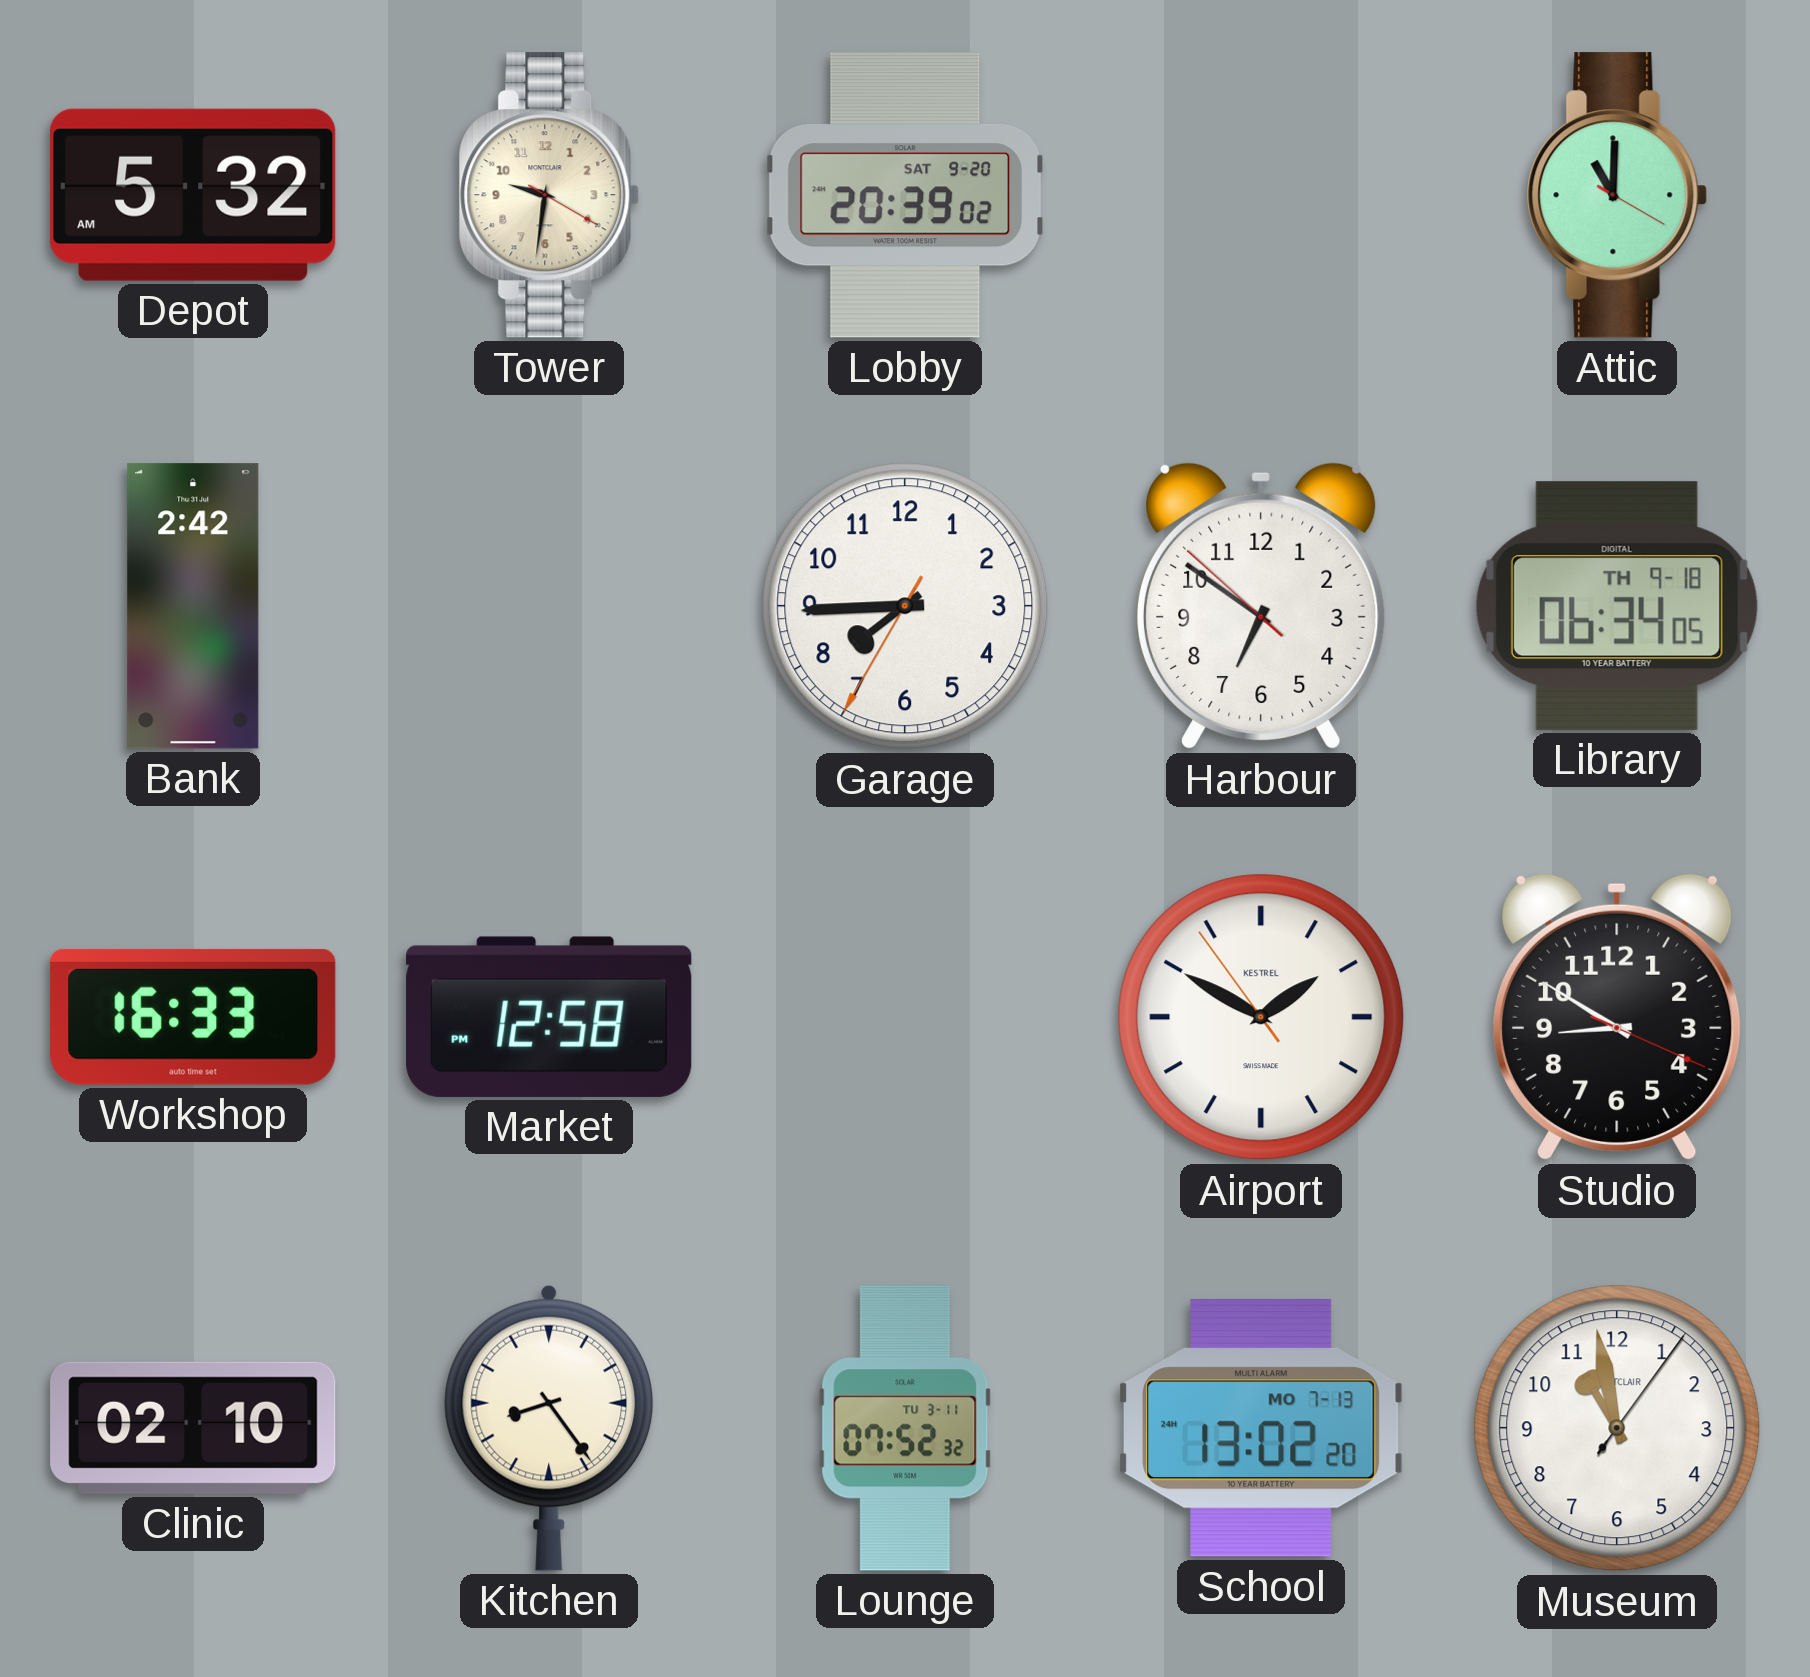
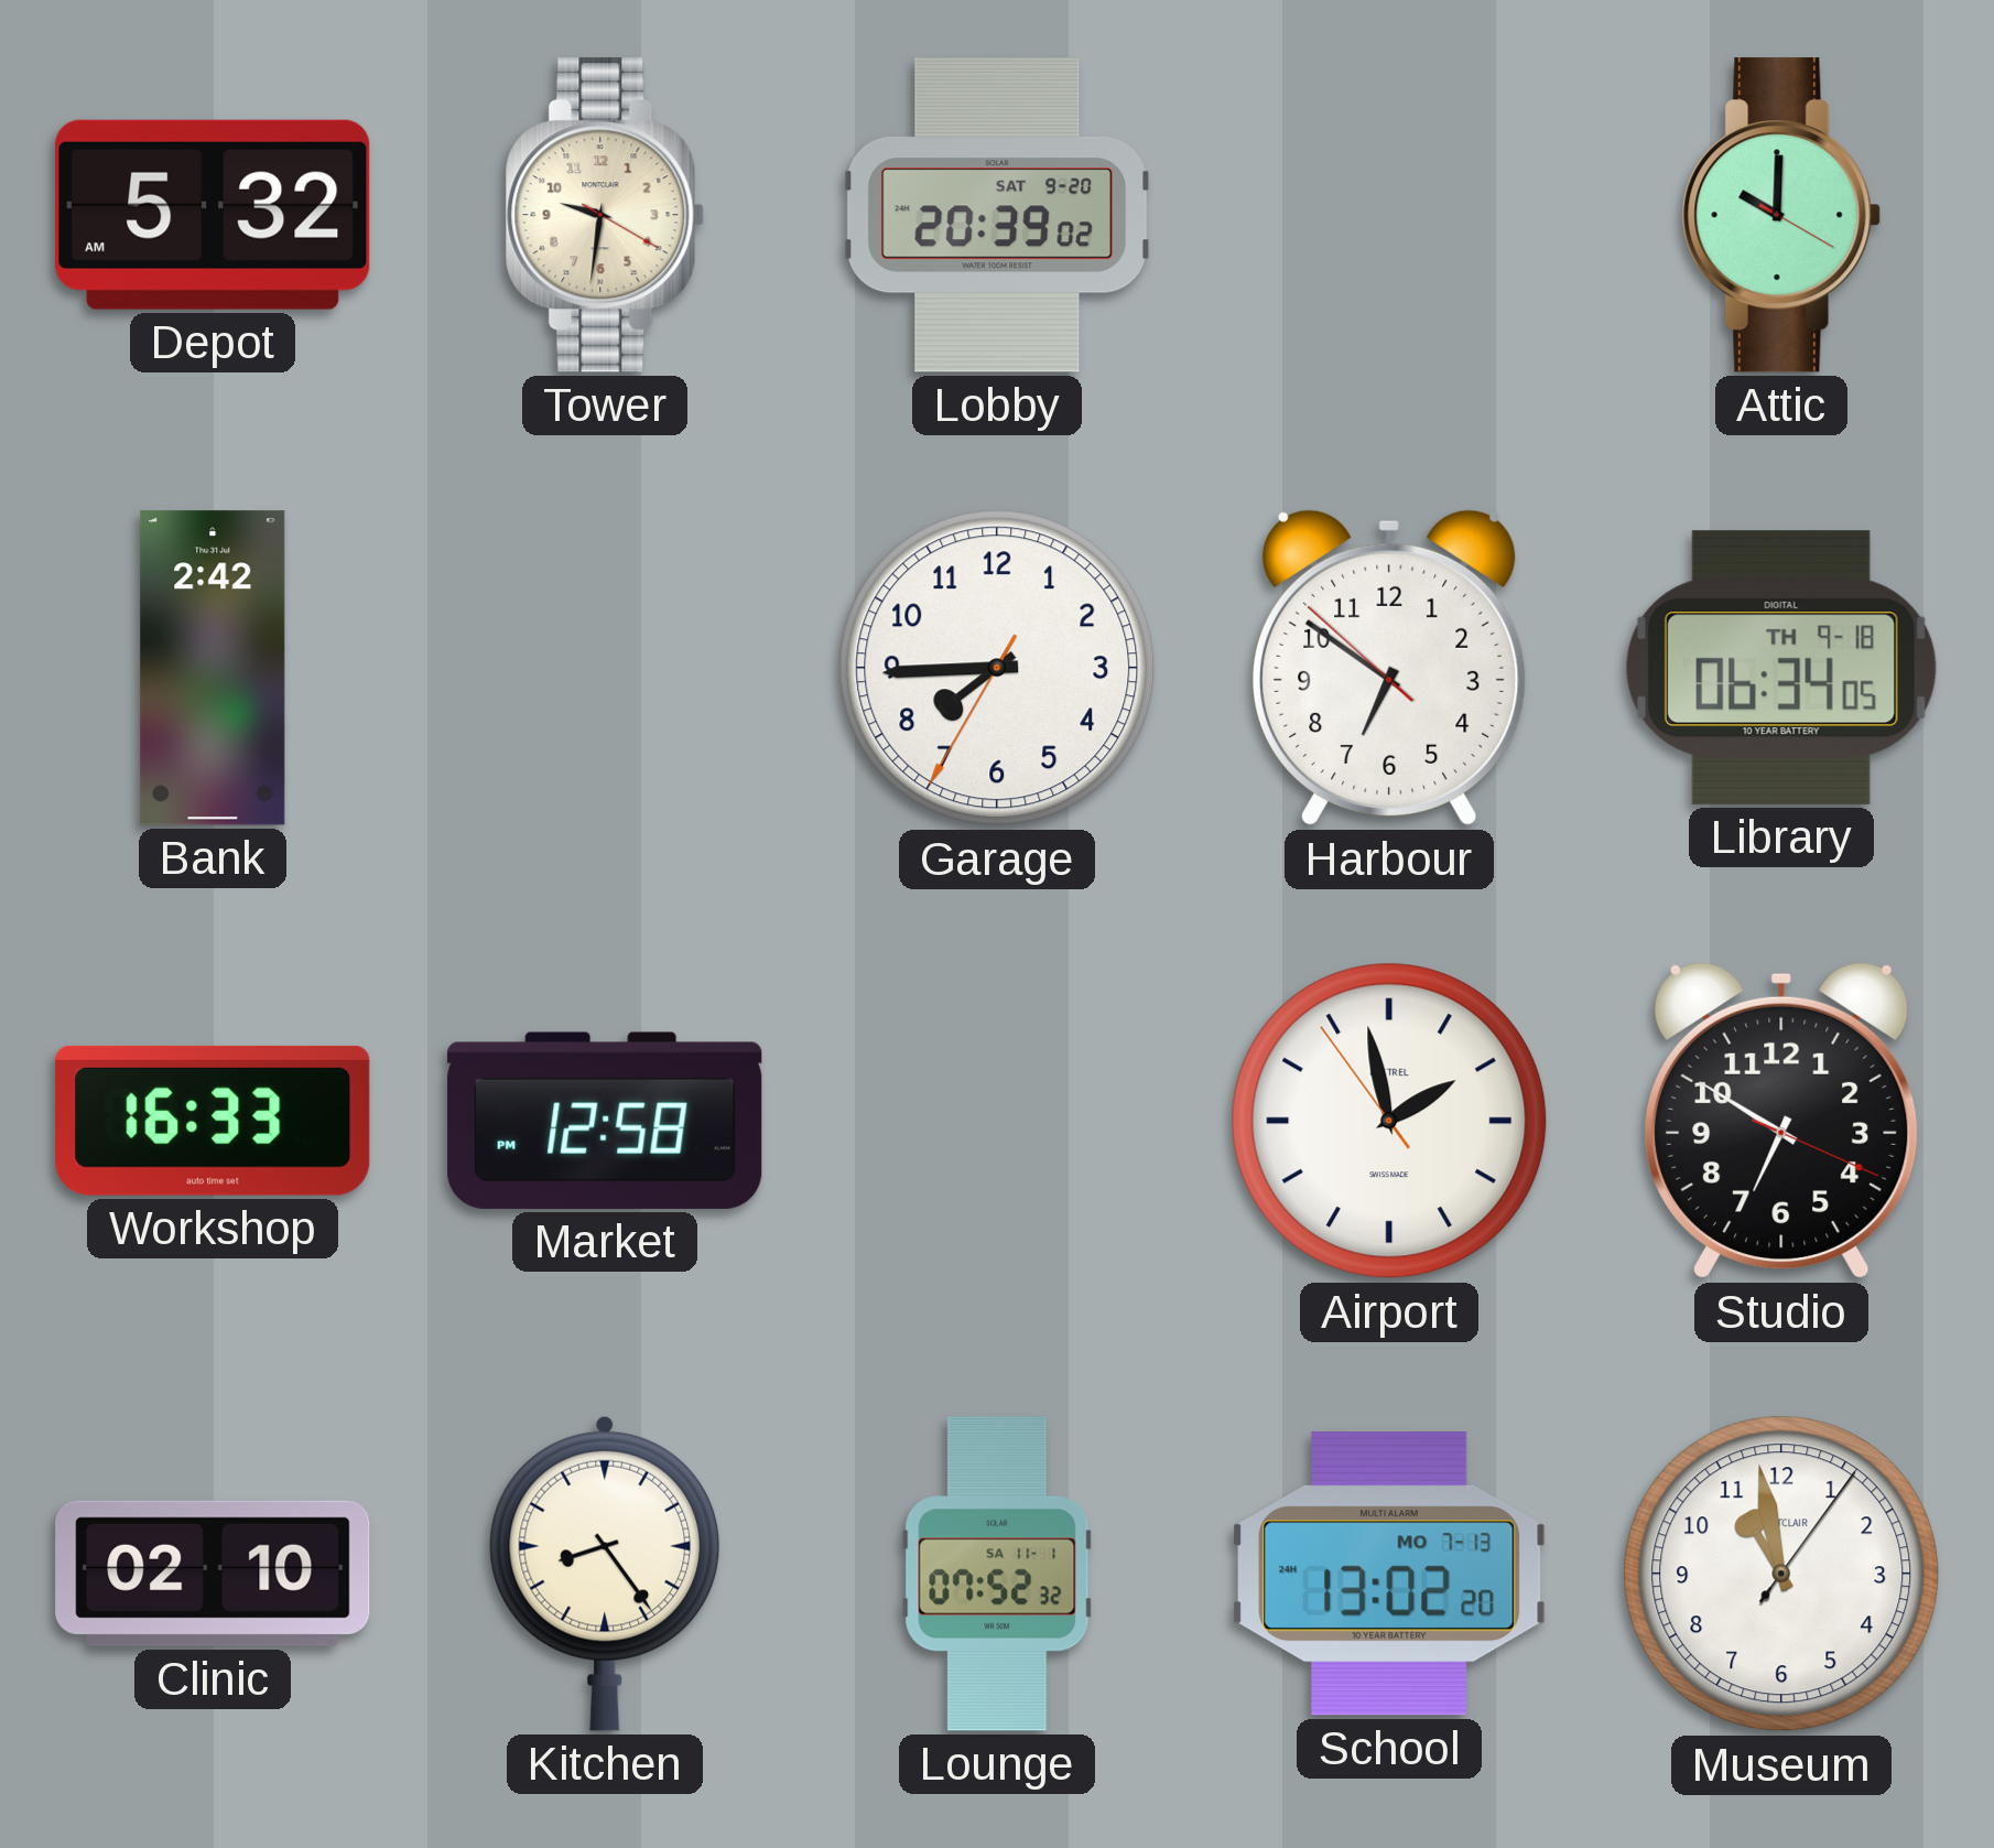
Attic: 11:00 -> 10:00 (1781, 215)
Airport: 1:49 -> 1:57 (1389, 1121)
Studio: 8:50 -> 6:50 (1781, 1121)
Lounge date: TU 3-11 -> SA 11-1 (997, 1574)
